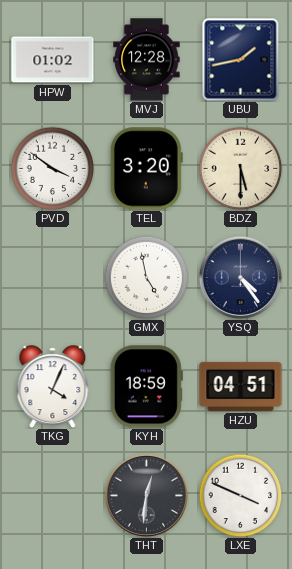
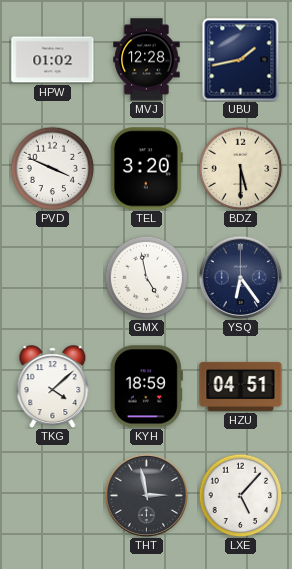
PVD: 3:51 -> 3:49 (52, 168)
YSQ: 4:24 -> 6:24 (240, 277)
TKG: 4:04 -> 4:08 (53, 386)
THT: 12:31 -> 2:58 (146, 495)
LXE: 3:49 -> 5:07 (240, 495)
